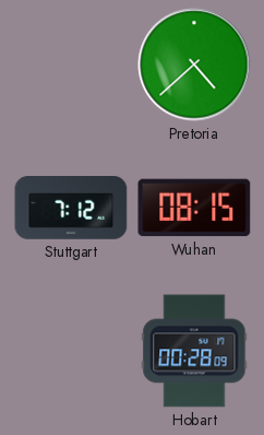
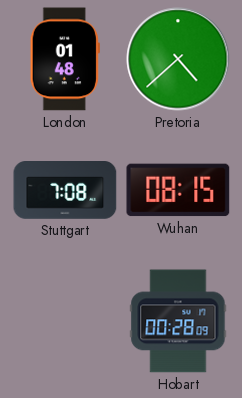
London: none -> 01:48 (65, 59)
Stuttgart: 7:12 -> 7:08 (65, 191)
